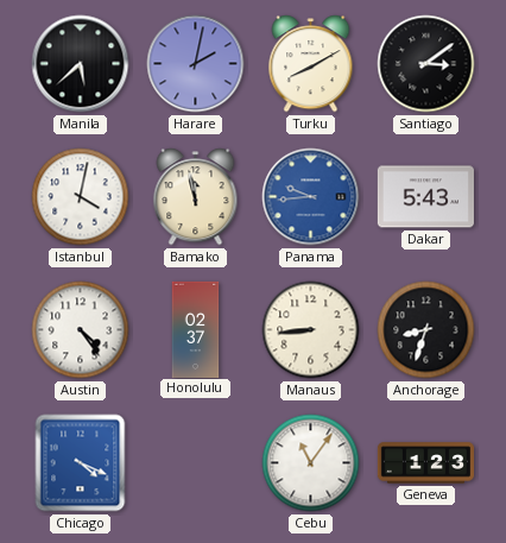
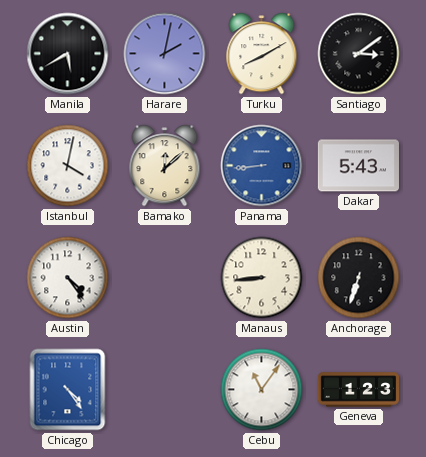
Manila: 5:38 -> 5:40 (68, 54)
Bamako: 11:58 -> 12:08 (165, 166)
Panama: 9:44 -> 8:44 (262, 166)
Honolulu: 02:37 -> none (196, 329)
Anchorage: 8:33 -> 6:33 (359, 278)
Chicago: 4:19 -> 4:24 (68, 390)
